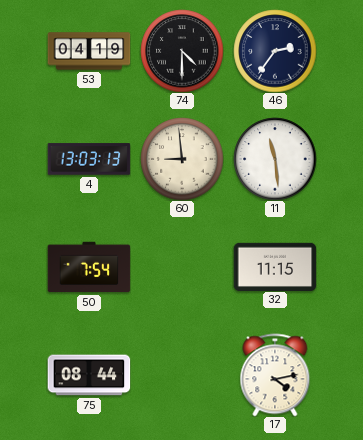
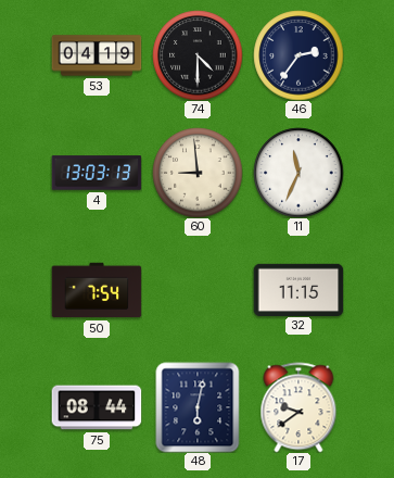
11: 11:29 -> 11:34 (298, 173)
48: none -> 6:02 (198, 407)
17: 4:13 -> 9:39 (298, 407)
